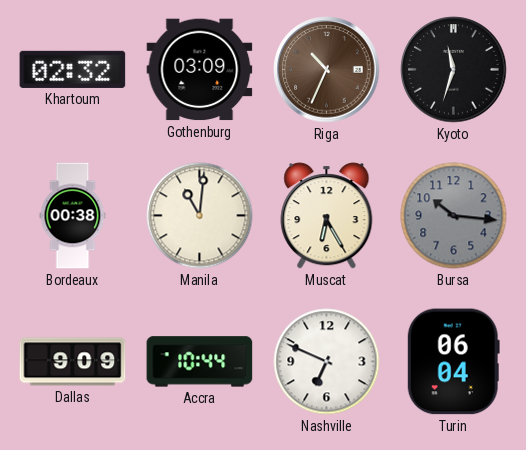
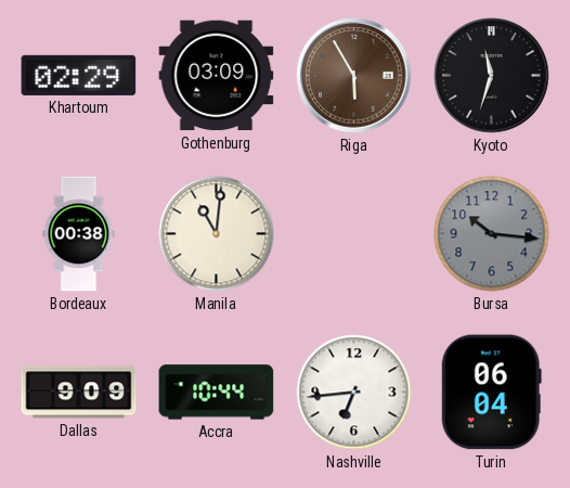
Khartoum: 02:32 -> 02:29 (79, 75)
Riga: 10:34 -> 5:55 (354, 76)
Muscat: 6:25 -> none (327, 216)
Nashville: 6:49 -> 6:44 (354, 393)
